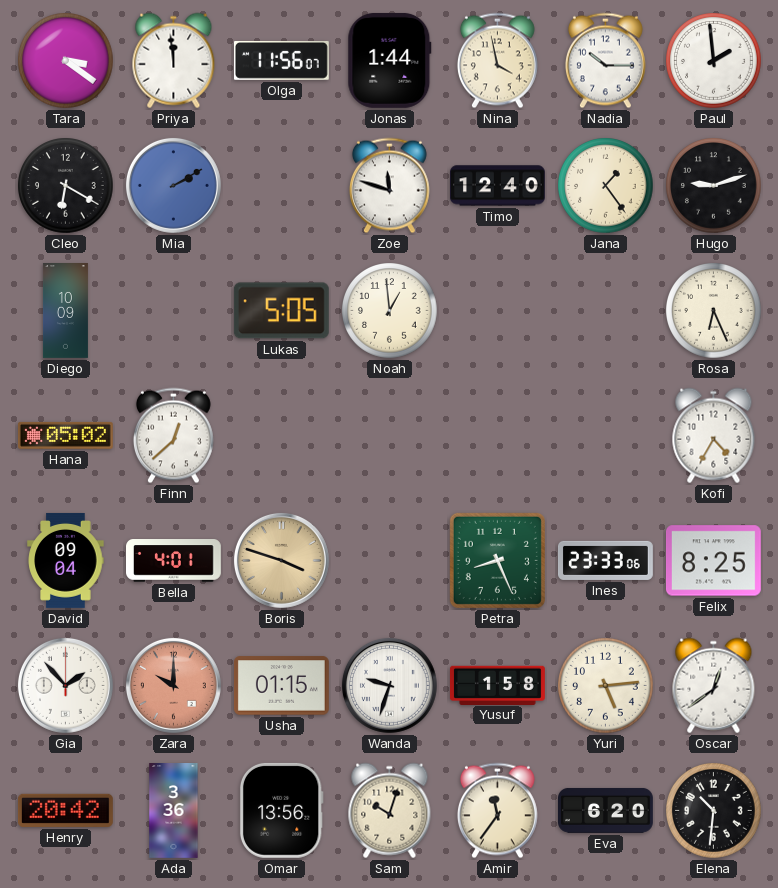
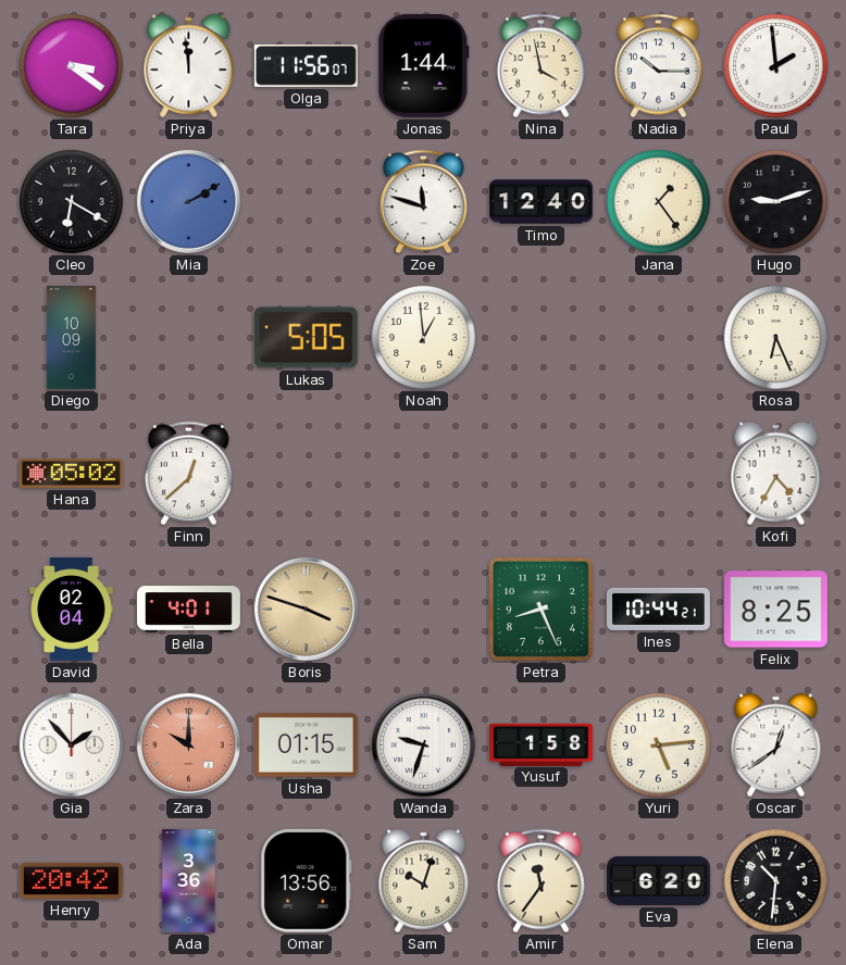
David: 09:04 -> 02:04 (72, 609)
Ines: 23:33 -> 10:44 (659, 609)
